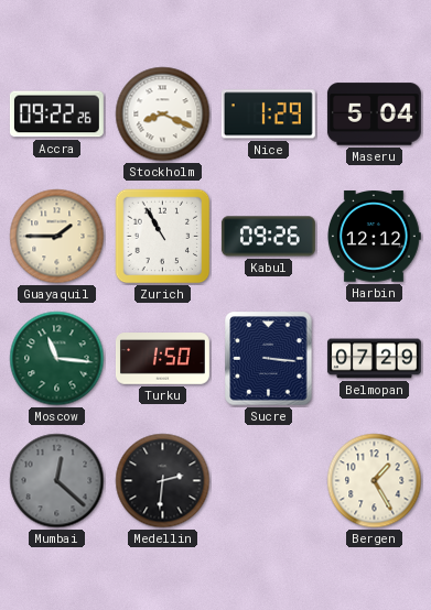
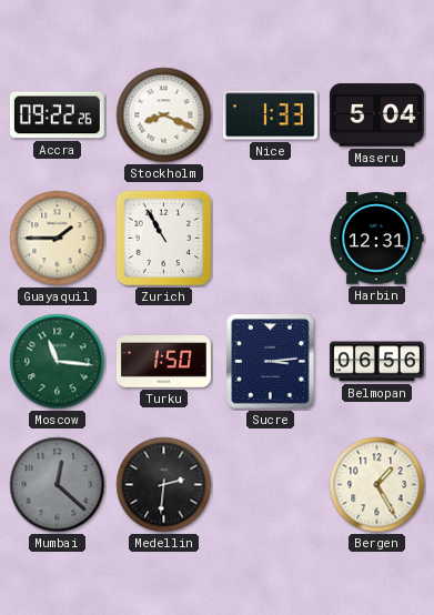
Nice: 1:29 -> 1:33 (270, 115)
Kabul: 09:26 -> none (268, 237)
Harbin: 12:12 -> 12:31 (376, 239)
Sucre: 3:16 -> 3:14 (271, 362)
Belmopan: 07:29 -> 06:56 (376, 362)
